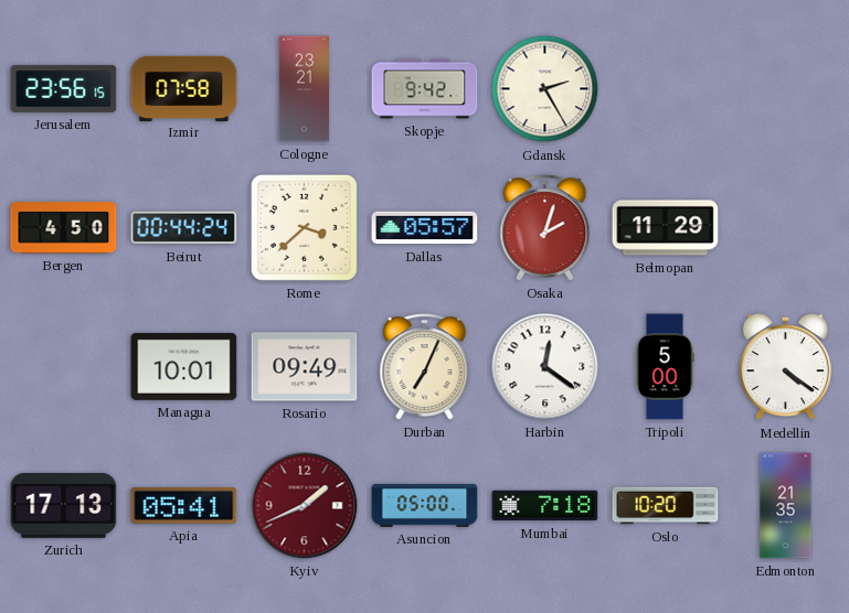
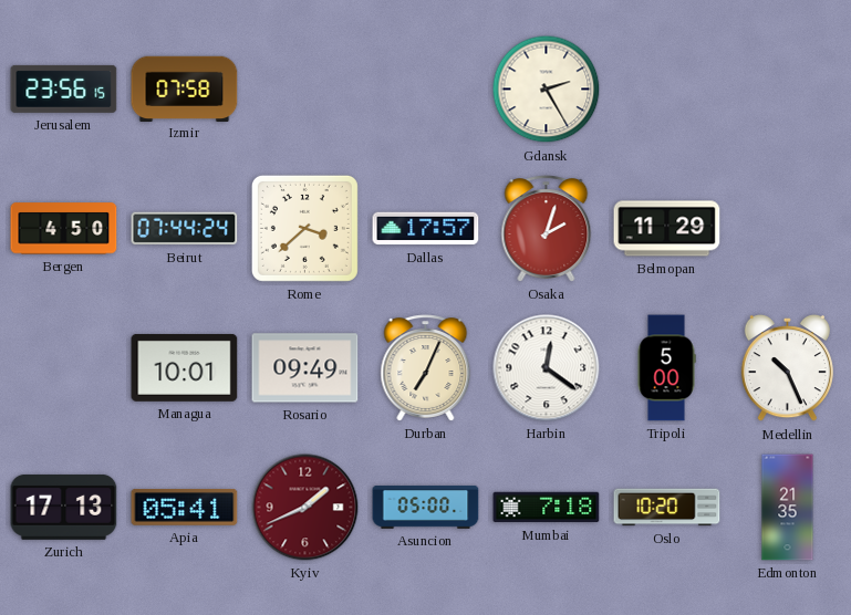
Cologne: 23:21 -> none (304, 89)
Skopje: 9:42 -> none (425, 89)
Beirut: 00:44 -> 07:44 (185, 229)
Dallas: 05:57 -> 17:57 (426, 229)
Medellin: 4:21 -> 10:26 (787, 369)
